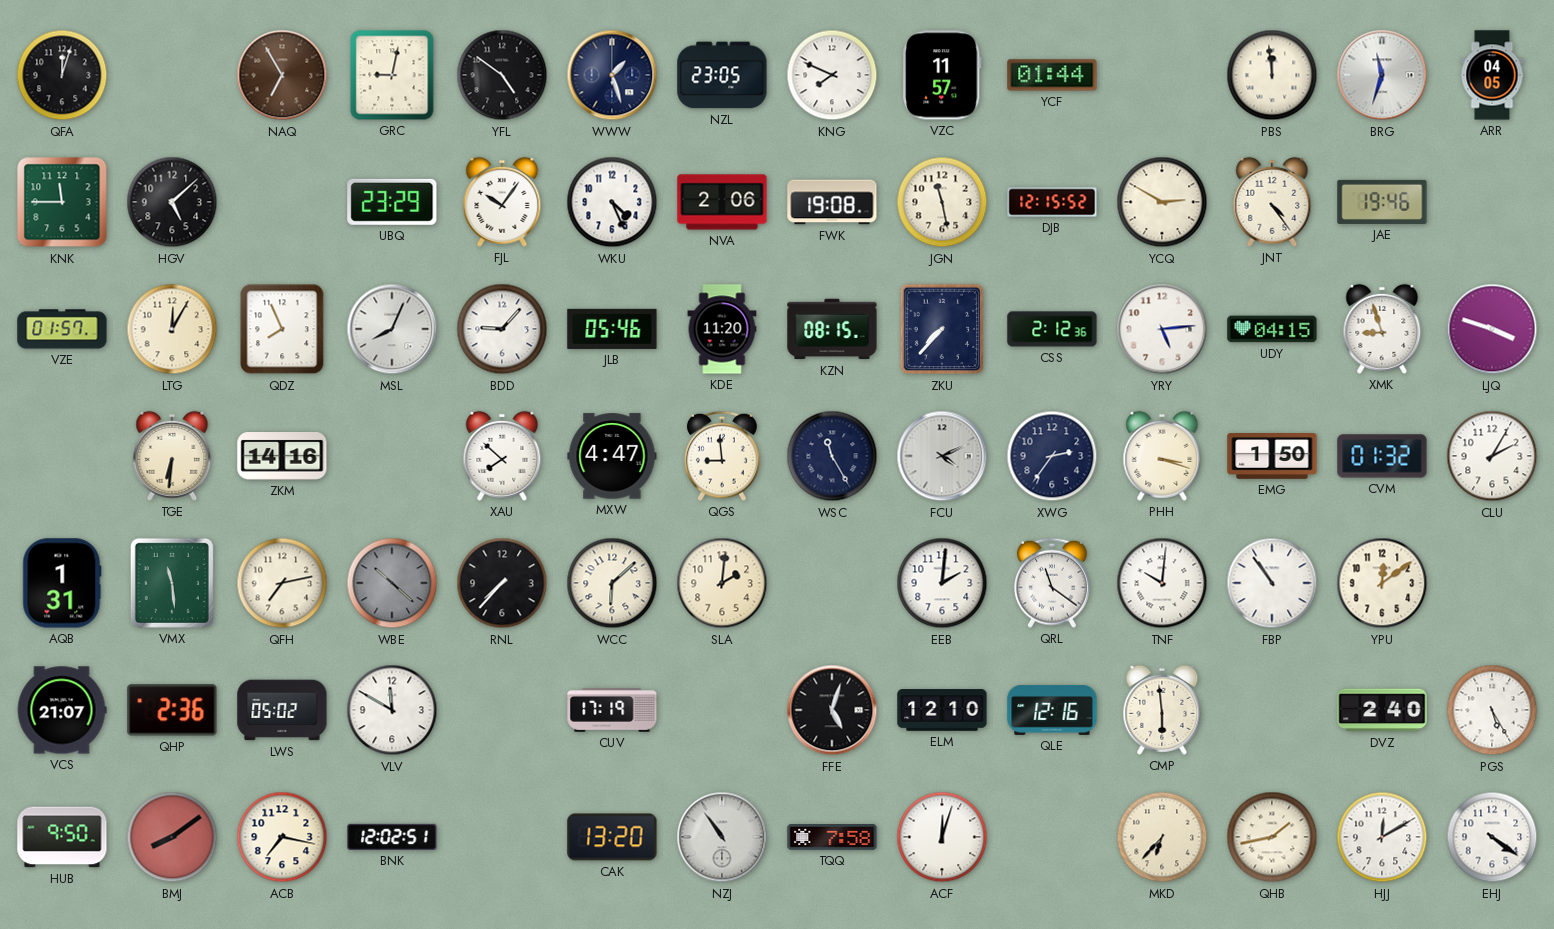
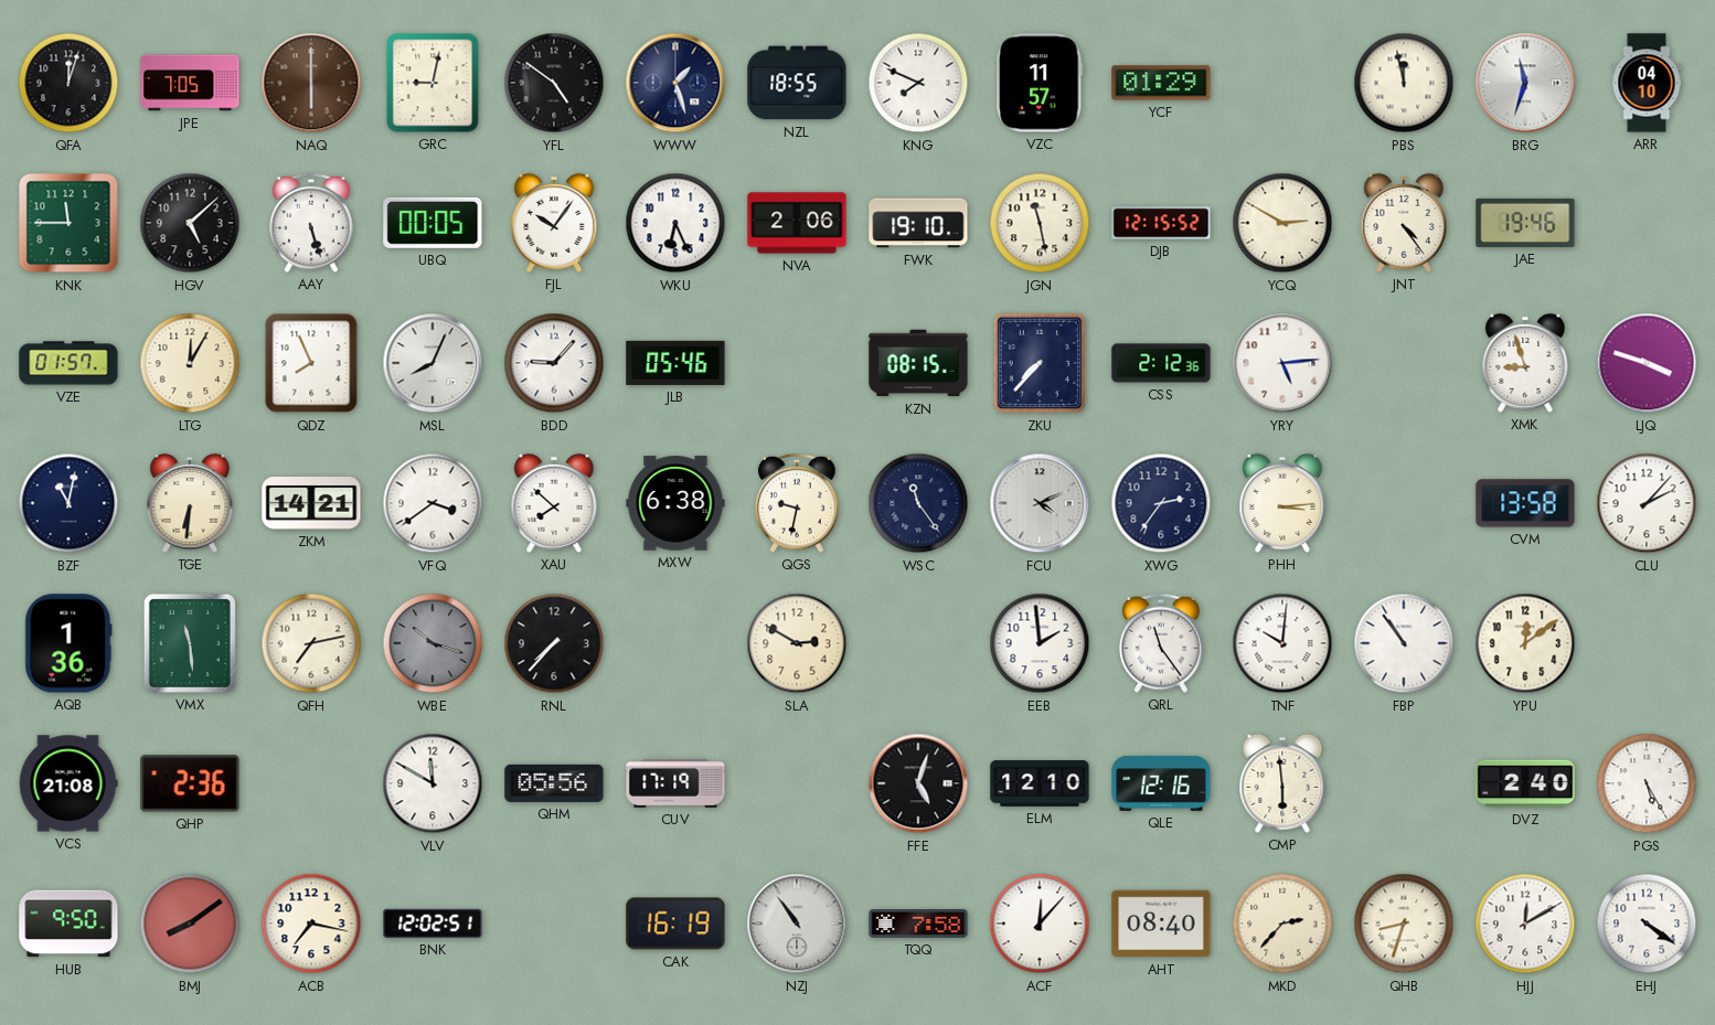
JPE: none -> 7:05 (190, 83)
NAQ: 6:55 -> 6:00 (311, 83)
NZL: 23:05 -> 18:55 (797, 83)
YCF: 01:44 -> 01:29 (1161, 83)
PBS: 11:59 -> 11:58 (1404, 83)
ARR: 04:05 -> 04:10 (1647, 83)
AAY: none -> 5:27 (312, 223)
UBQ: 23:29 -> 00:05 (433, 223)
WKU: 4:26 -> 6:26 (675, 223)
FWK: 19:08 -> 19:10 (918, 223)
KDE: 11:20 -> none (722, 329)
UDY: 04:15 -> none (1272, 329)
BZF: none -> 11:02 (68, 503)
ZKM: 14:16 -> 14:21 (311, 504)
VFQ: none -> 3:39 (433, 503)
MXW: 4:47 -> 6:38 (675, 503)
QGS: 8:59 -> 9:32 (798, 503)
WSC: 11:25 -> 11:24 (918, 503)
PHH: 3:18 -> 3:14 (1282, 503)
EMG: 1:50 -> none (1272, 457)
CVM: 01:32 -> 13:58 (1525, 503)
CLU: 2:05 -> 2:07 (1647, 503)
AQB: 1:31 -> 1:36 (68, 643)
WBE: 10:22 -> 10:18 (433, 643)
WCC: 6:08 -> none (612, 583)
SLA: 2:01 -> 2:50 (797, 643)
EEB: 2:01 -> 1:59 (1040, 643)
QRL: 11:21 -> 11:24 (1162, 643)
VCS: 21:07 -> 21:08 (68, 783)
LWS: 05:02 -> none (282, 710)
QHM: none -> 05:56 (554, 783)
CAK: 13:20 -> 16:19 (675, 923)
ACF: 12:03 -> 12:07 (1040, 923)
AHT: none -> 08:40 (1161, 923)
MKD: 6:37 -> 2:37 (1282, 923)
QHB: 1:43 -> 8:33 (1404, 923)
